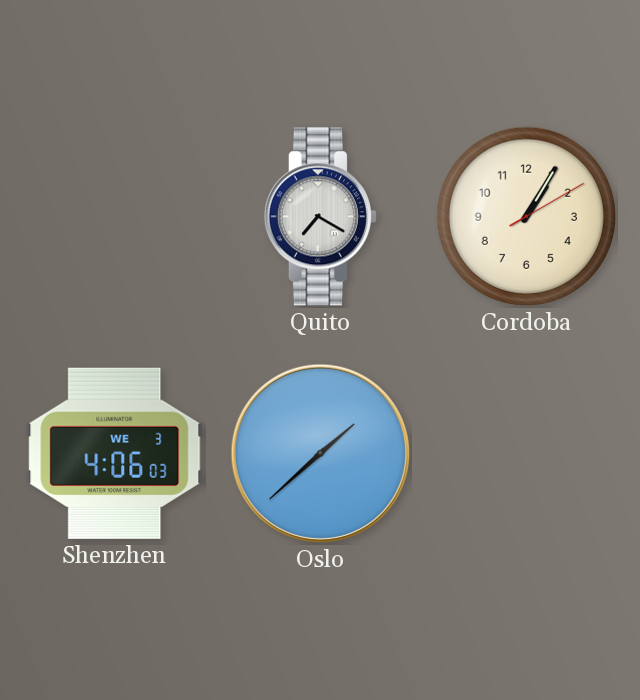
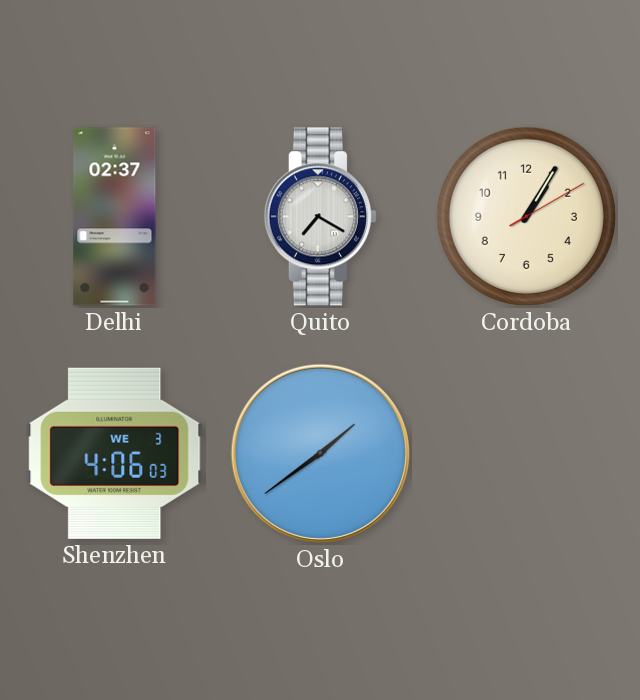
Delhi: none -> 02:37 (115, 217)
Oslo: 1:38 -> 1:39 (320, 453)
